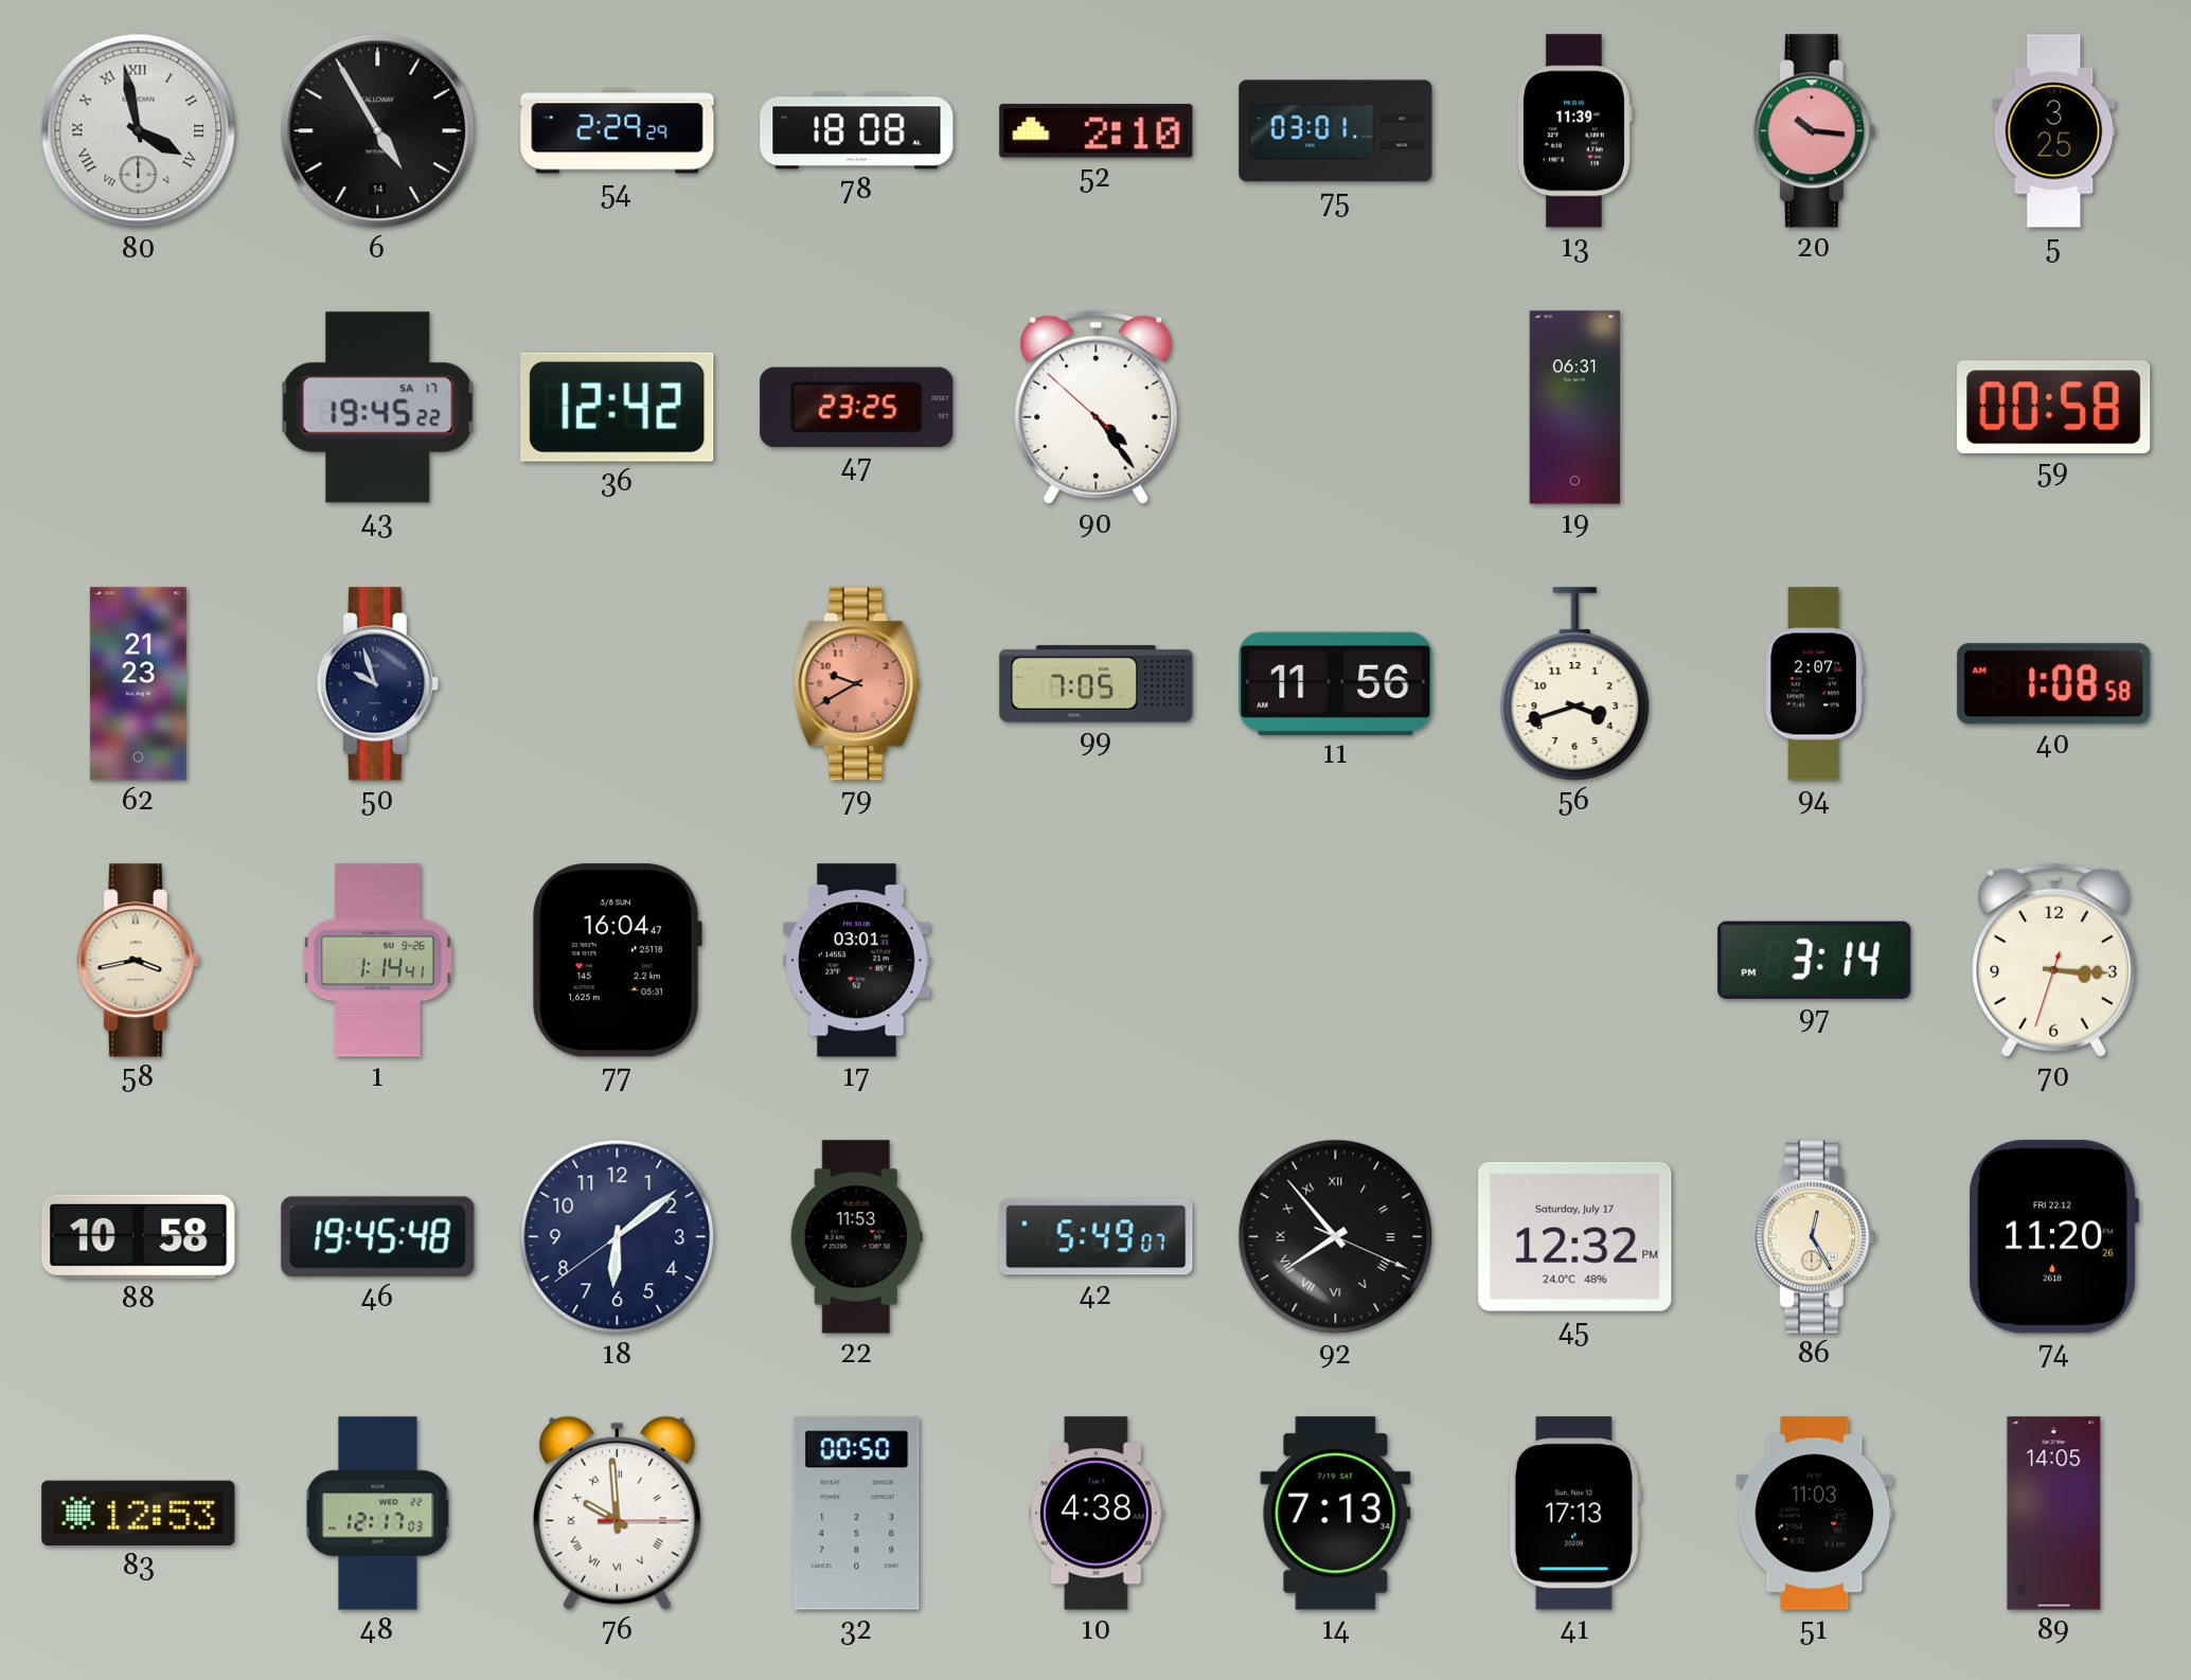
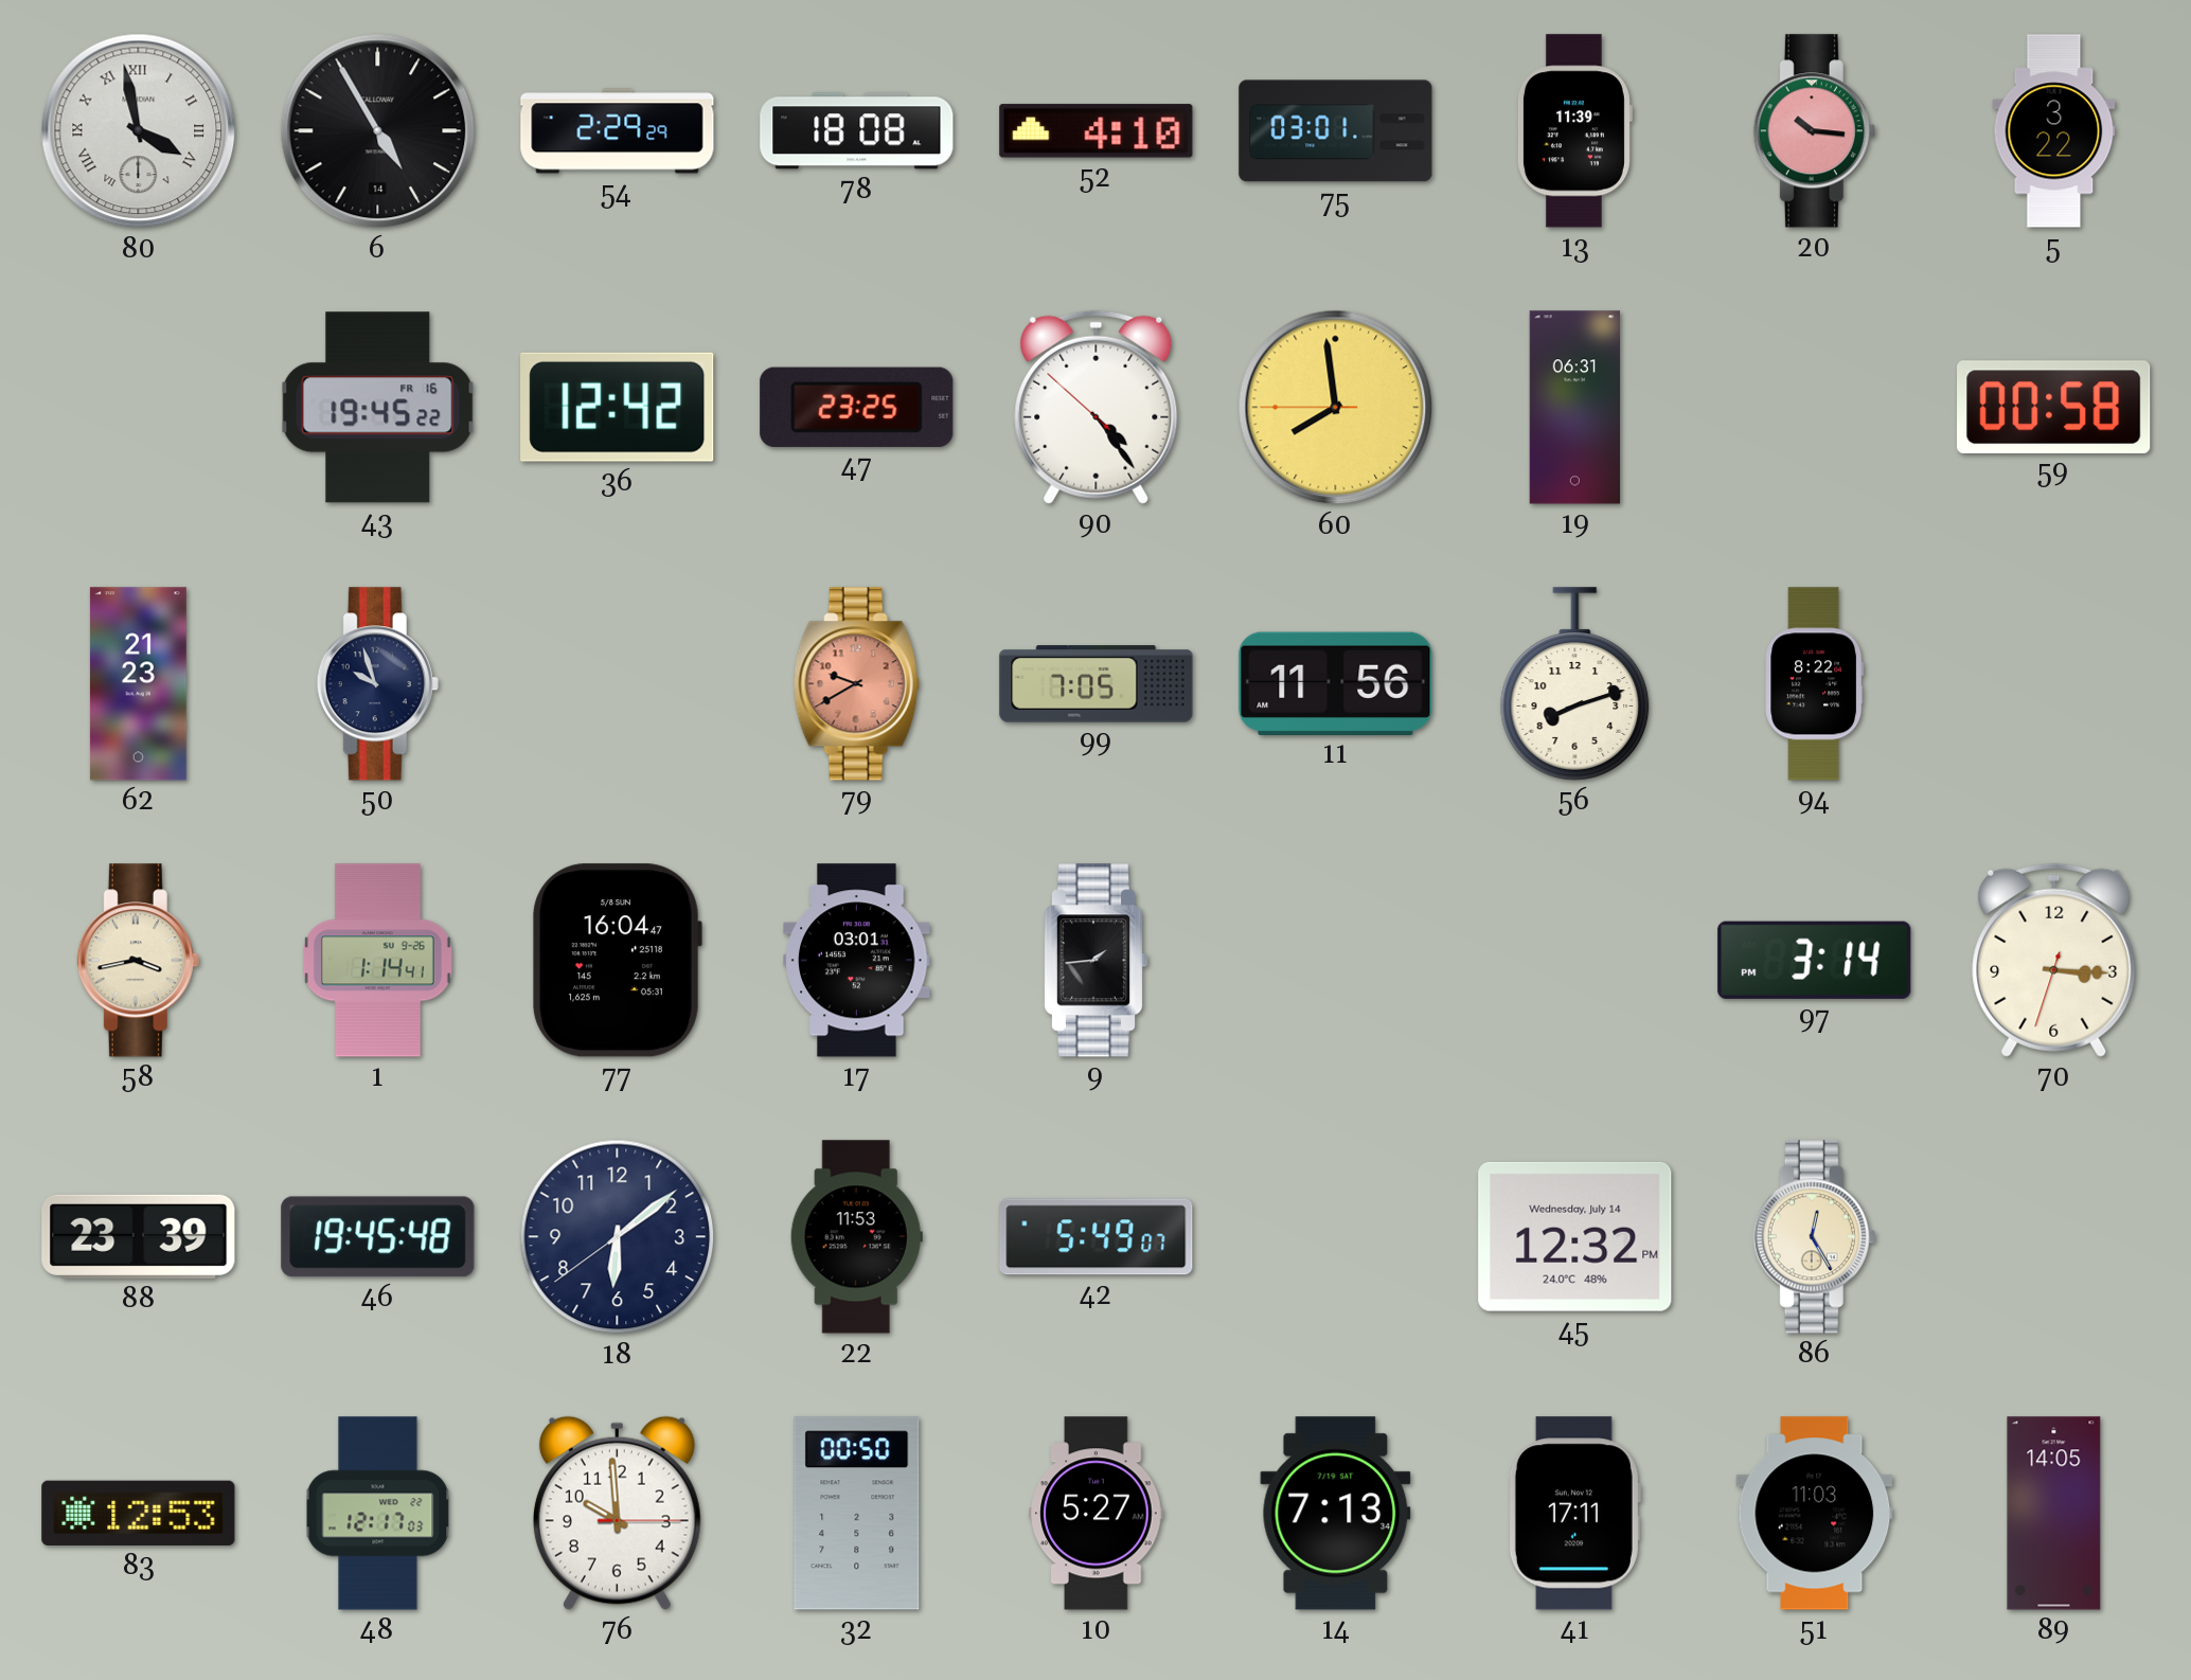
52: 2:10 -> 4:10 (1097, 131)
5: 3:25 -> 3:22 (2054, 131)
43 date: SA 17 -> FR 16 (378, 408)
60: none -> 7:58 (1336, 408)
56: 3:42 -> 8:12 (1575, 684)
94: 2:07 -> 8:22 (1815, 684)
40: 1:08 -> none (2054, 684)
9: none -> 1:44 (1095, 961)
88: 10:58 -> 23:39 (139, 1236)
92: 7:53 -> none (1336, 1237)
45 date: Saturday, July 17 -> Wednesday, July 14 (1575, 1236)
74: 11:20 -> none (2053, 1237)
76 numerals: Roman -> Arabic (617, 1513)
10: 4:38 -> 5:27 (1097, 1514)
41: 17:13 -> 17:11 (1574, 1514)
